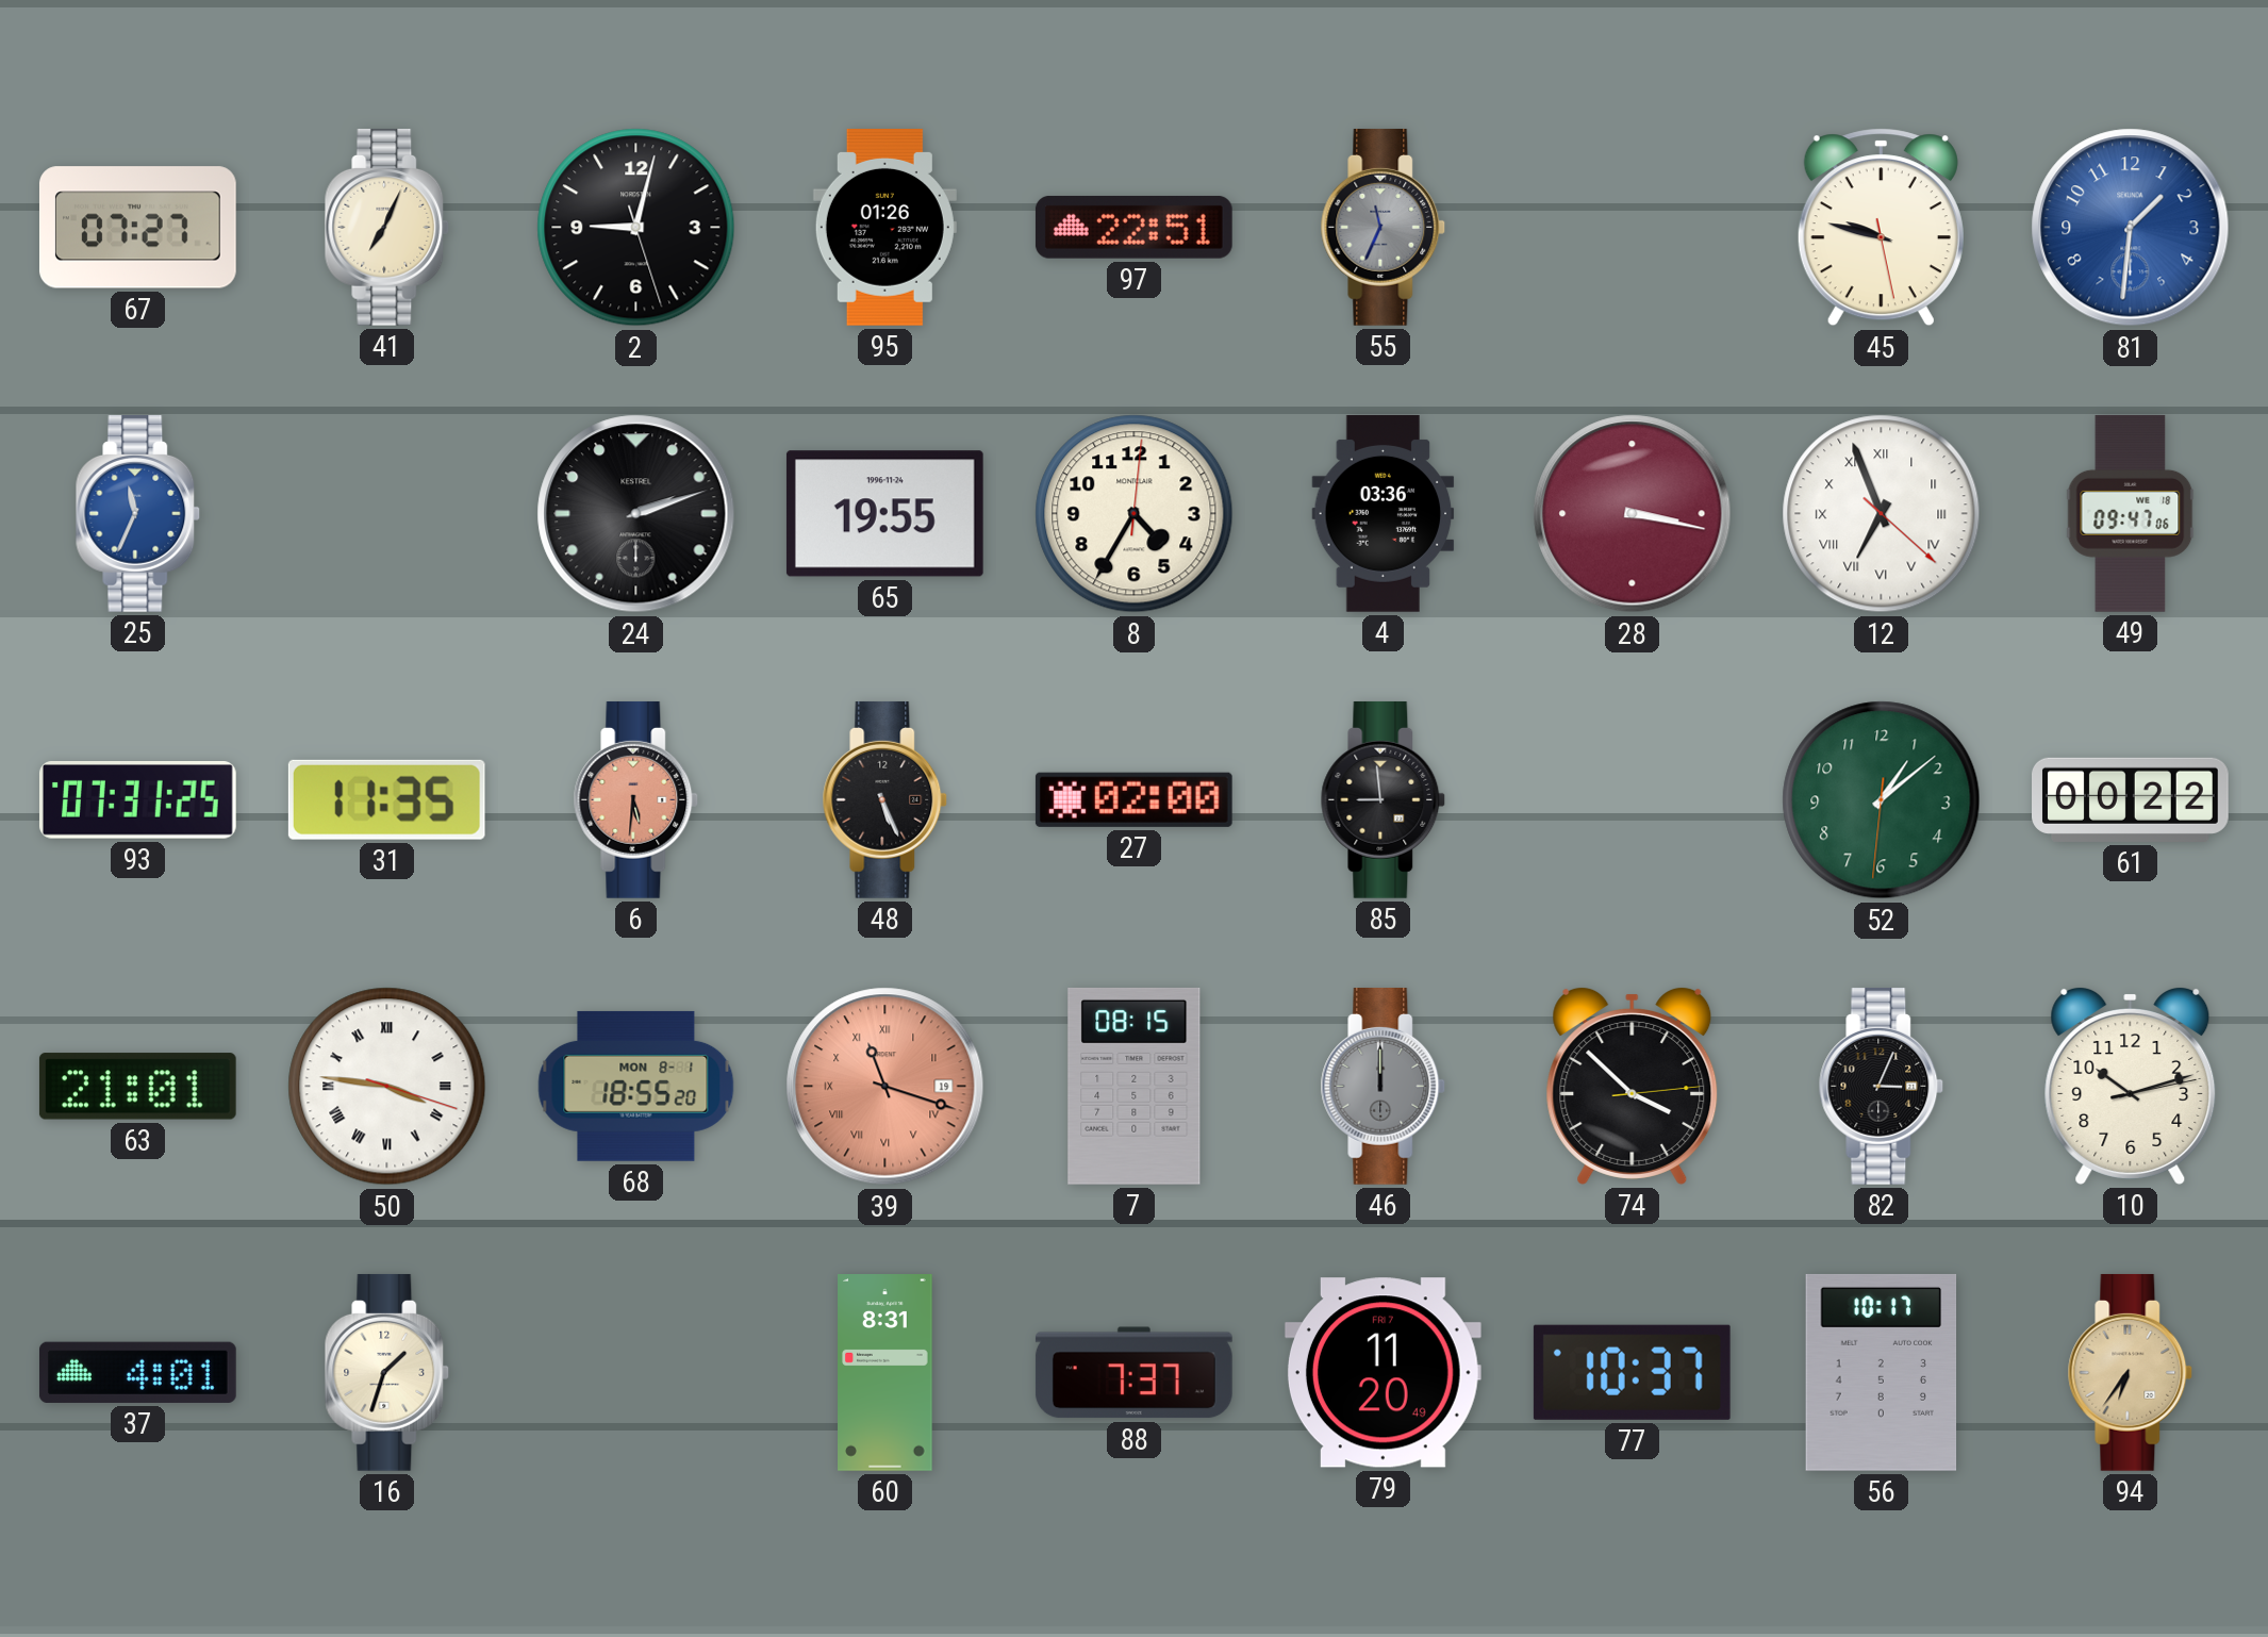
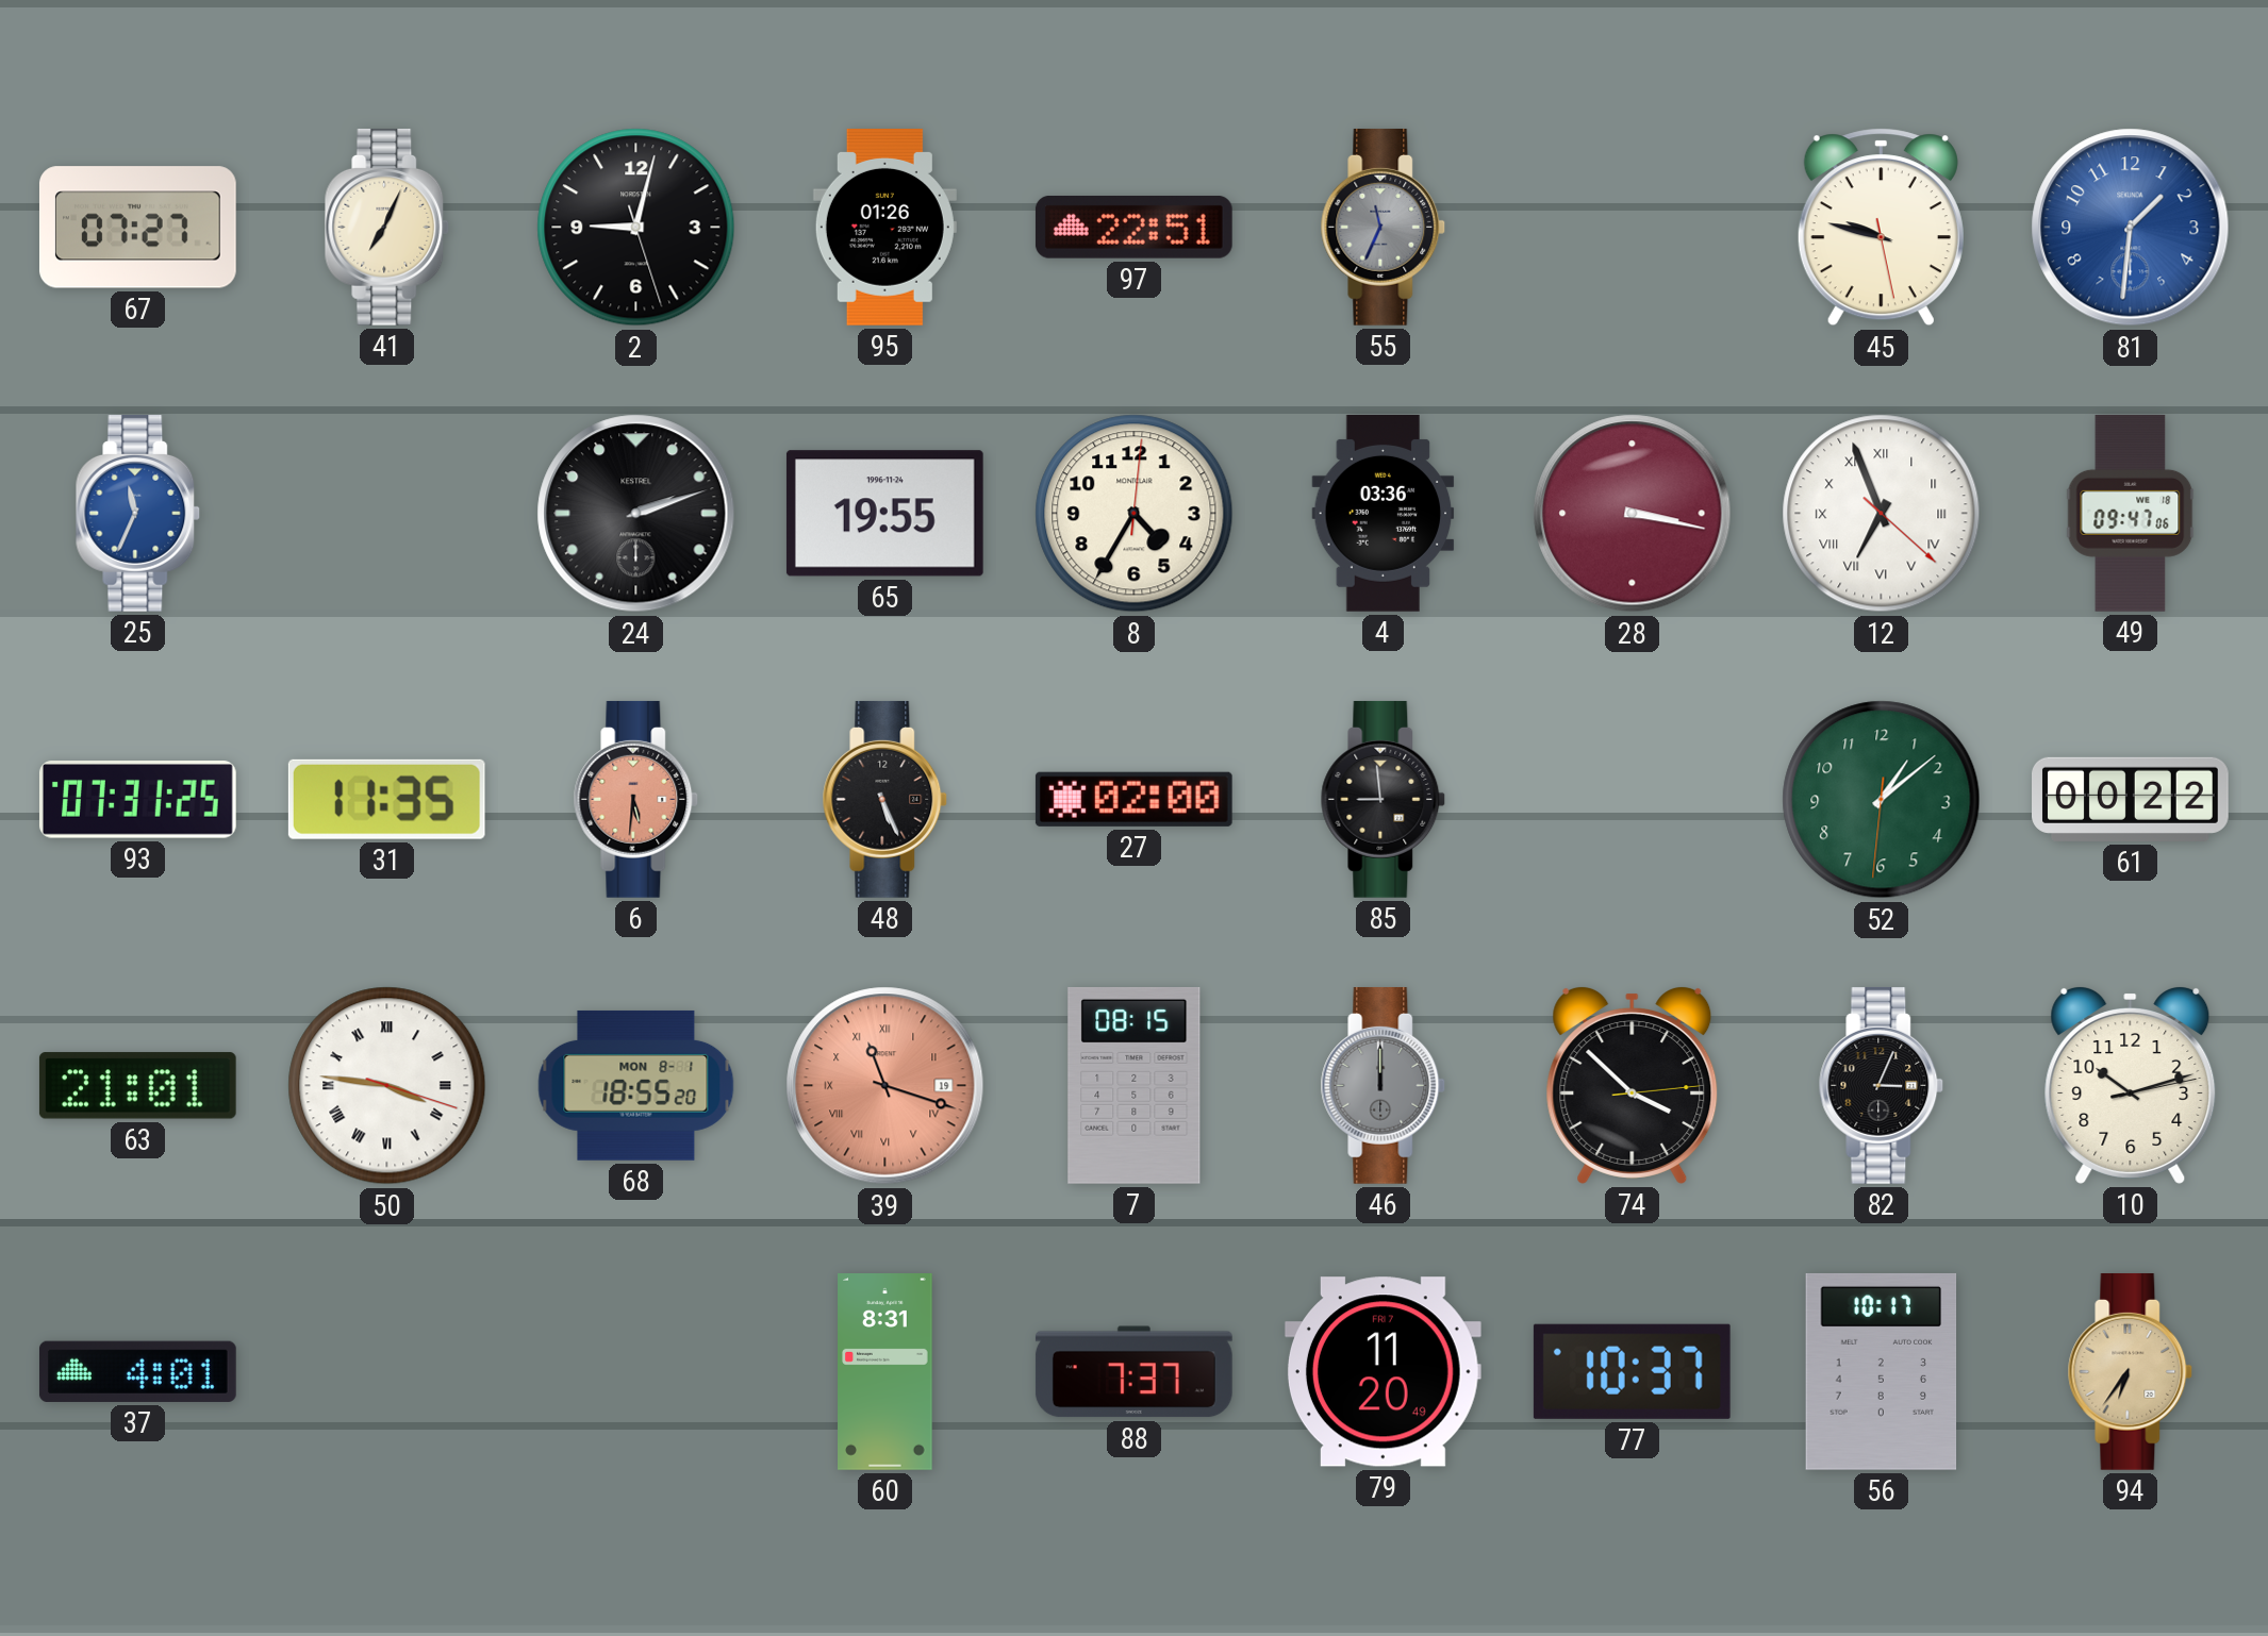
16: 1:33 -> none (387, 1372)
